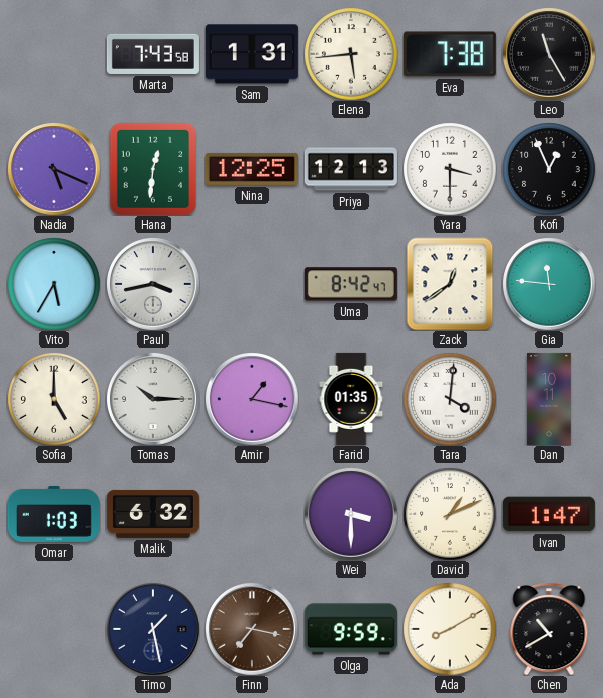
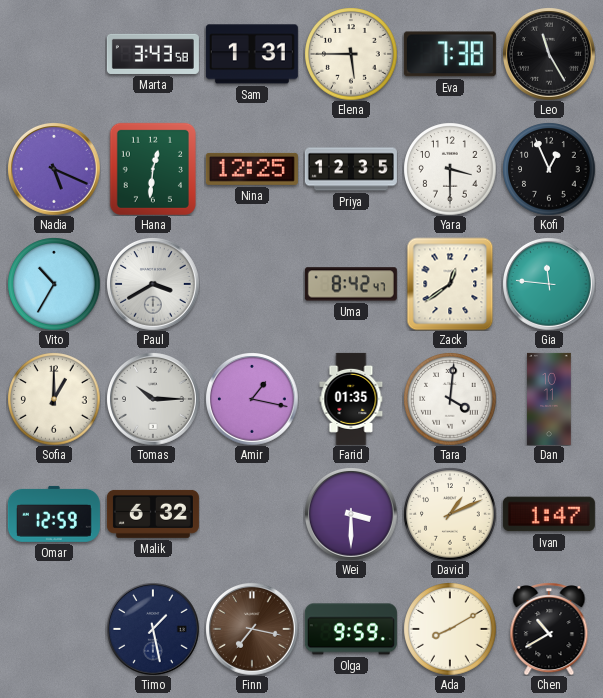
Marta: 7:43 -> 3:43 (153, 54)
Elena: 5:44 -> 5:45 (351, 54)
Priya: 12:13 -> 12:35 (351, 169)
Vito: 5:35 -> 10:35 (54, 284)
Paul: 3:43 -> 3:40 (153, 284)
Sofia: 5:00 -> 1:00 (54, 399)
Omar: 1:03 -> 12:59 (54, 514)
